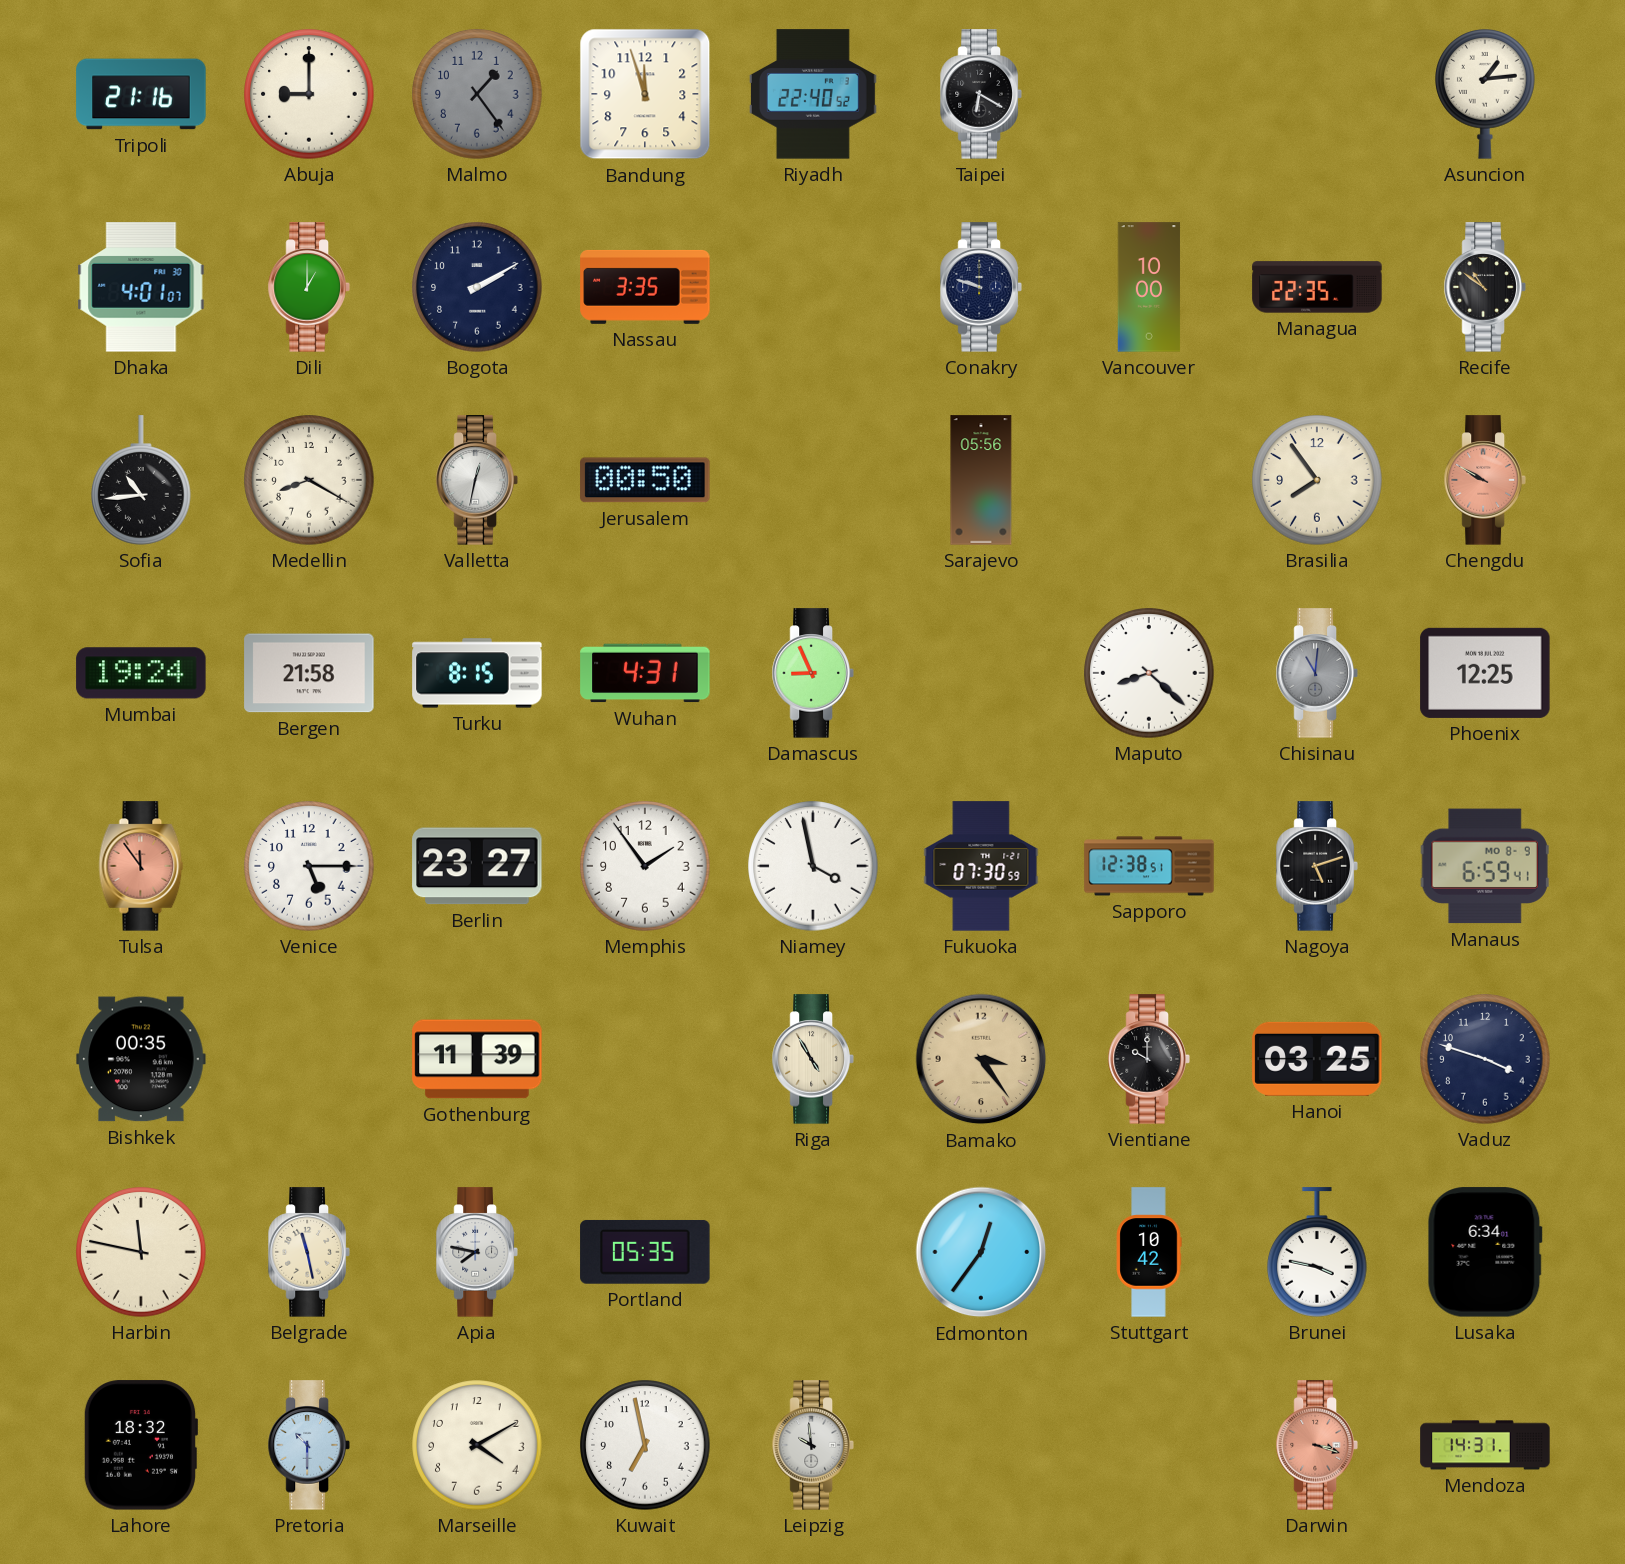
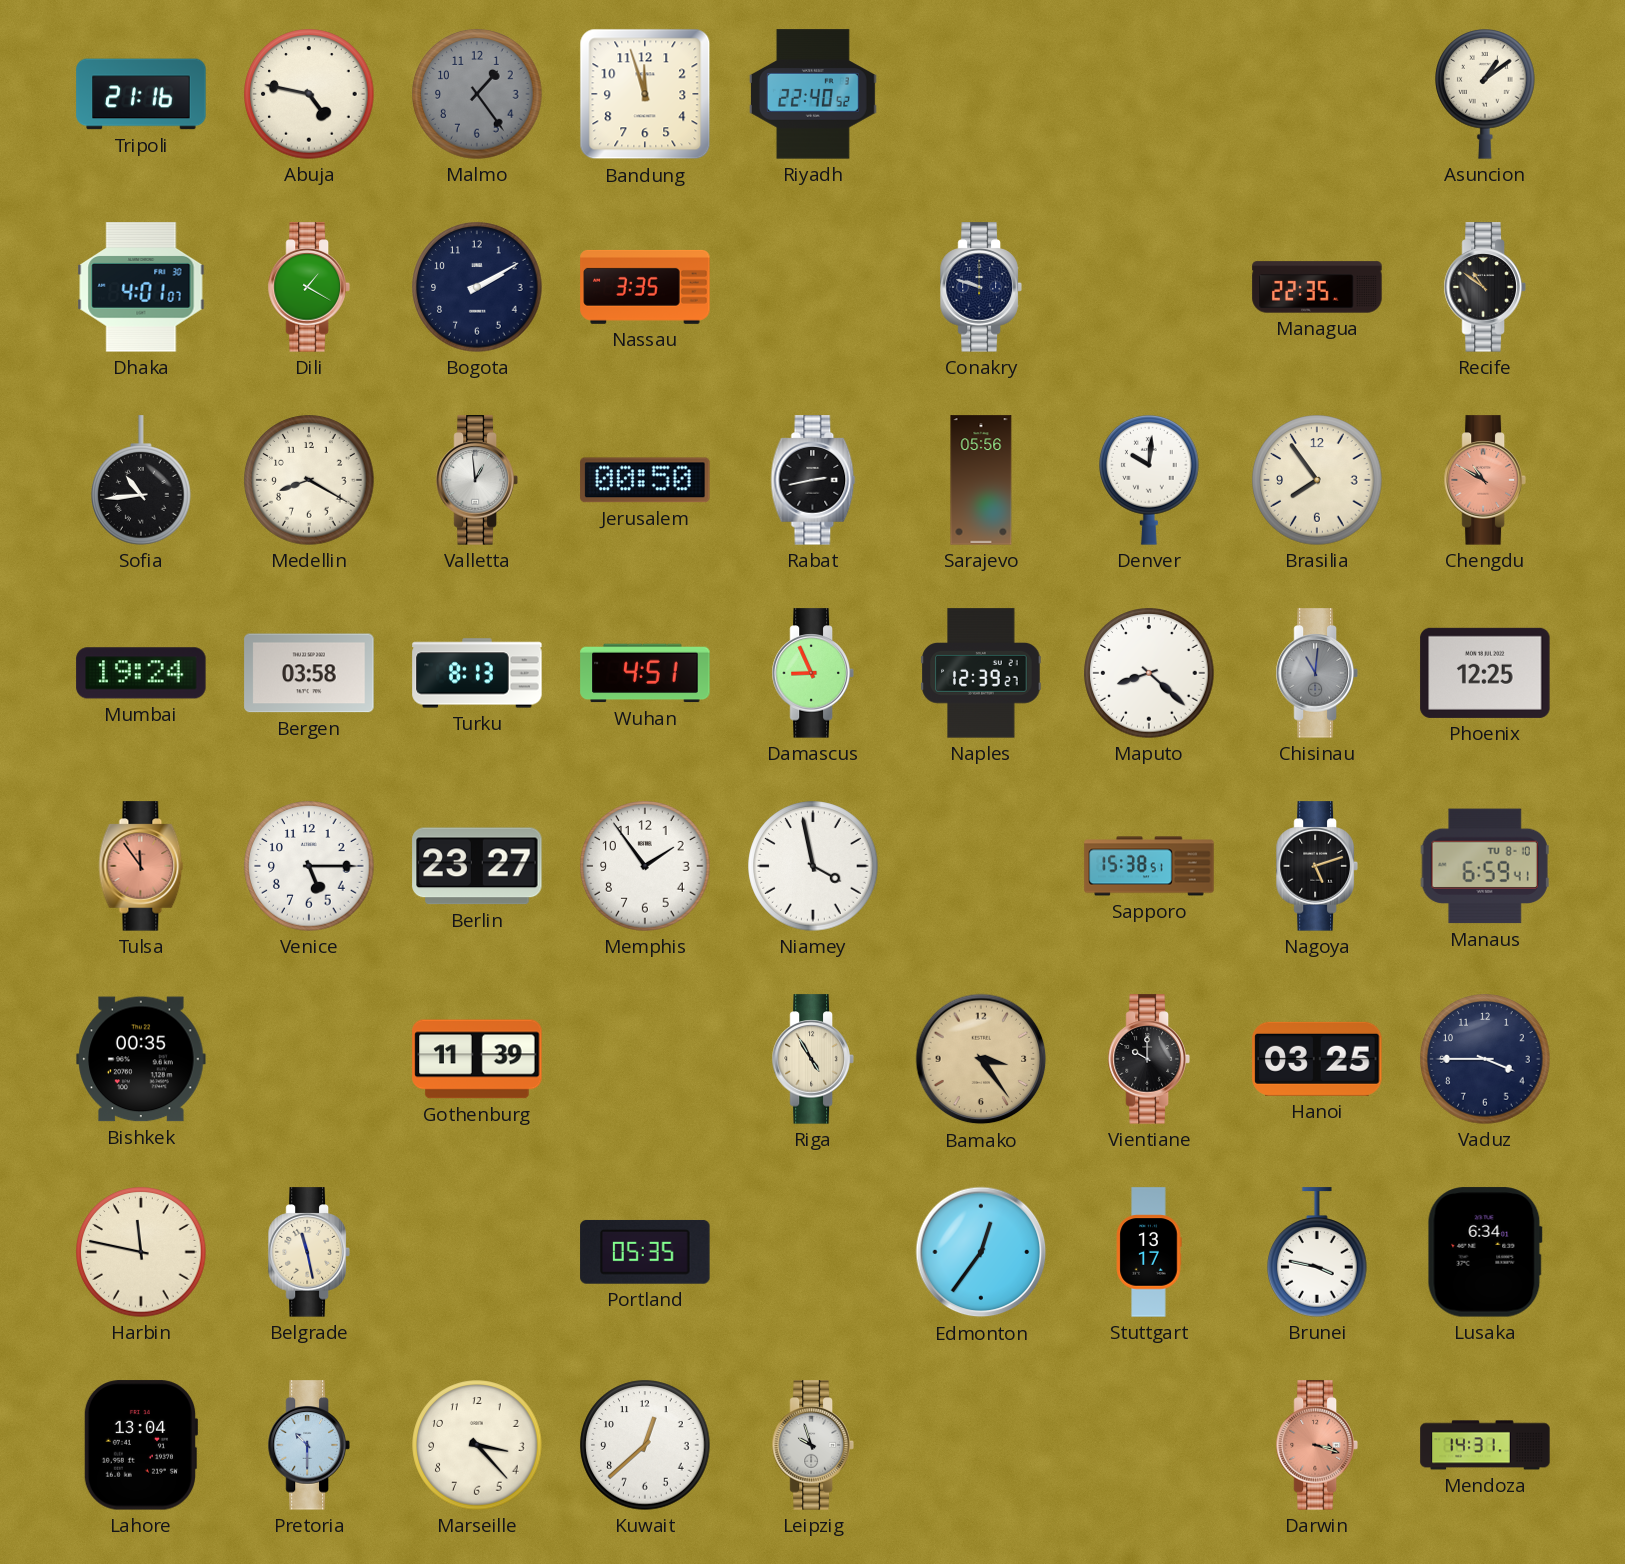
Abuja: 9:00 -> 4:47 (309, 94)
Taipei: 6:20 -> none (981, 94)
Asuncion: 1:14 -> 1:09 (1485, 94)
Dili: 1:00 -> 1:20 (309, 287)
Vancouver: 10:00 -> none (1149, 287)
Valletta: 12:32 -> 12:59 (477, 480)
Rabat: none -> 2:43 (813, 480)
Denver: none -> 10:01 (1149, 480)
Chengdu: 9:50 -> 10:50 (1485, 480)
Bergen: 21:58 -> 03:58 (309, 673)
Turku: 8:15 -> 8:13 (477, 673)
Wuhan: 4:31 -> 4:51 (645, 673)
Naples: none -> 12:39 (981, 673)
Fukuoka: 07:30 -> none (981, 866)
Sapporo: 12:38 -> 15:38 (1149, 866)
Manaus date: MO 8-9 -> TU 8-10 (1485, 866)
Vaduz: 3:48 -> 3:45 (1485, 1059)
Apia: 7:47 -> none (477, 1252)
Stuttgart: 10:42 -> 13:17 (1149, 1252)
Lahore: 18:32 -> 13:04 (140, 1445)
Marseille: 4:10 -> 3:23 (477, 1445)
Kuwait: 6:58 -> 12:38 (645, 1445)
Leipzig: 9:59 -> 9:57 (813, 1445)
